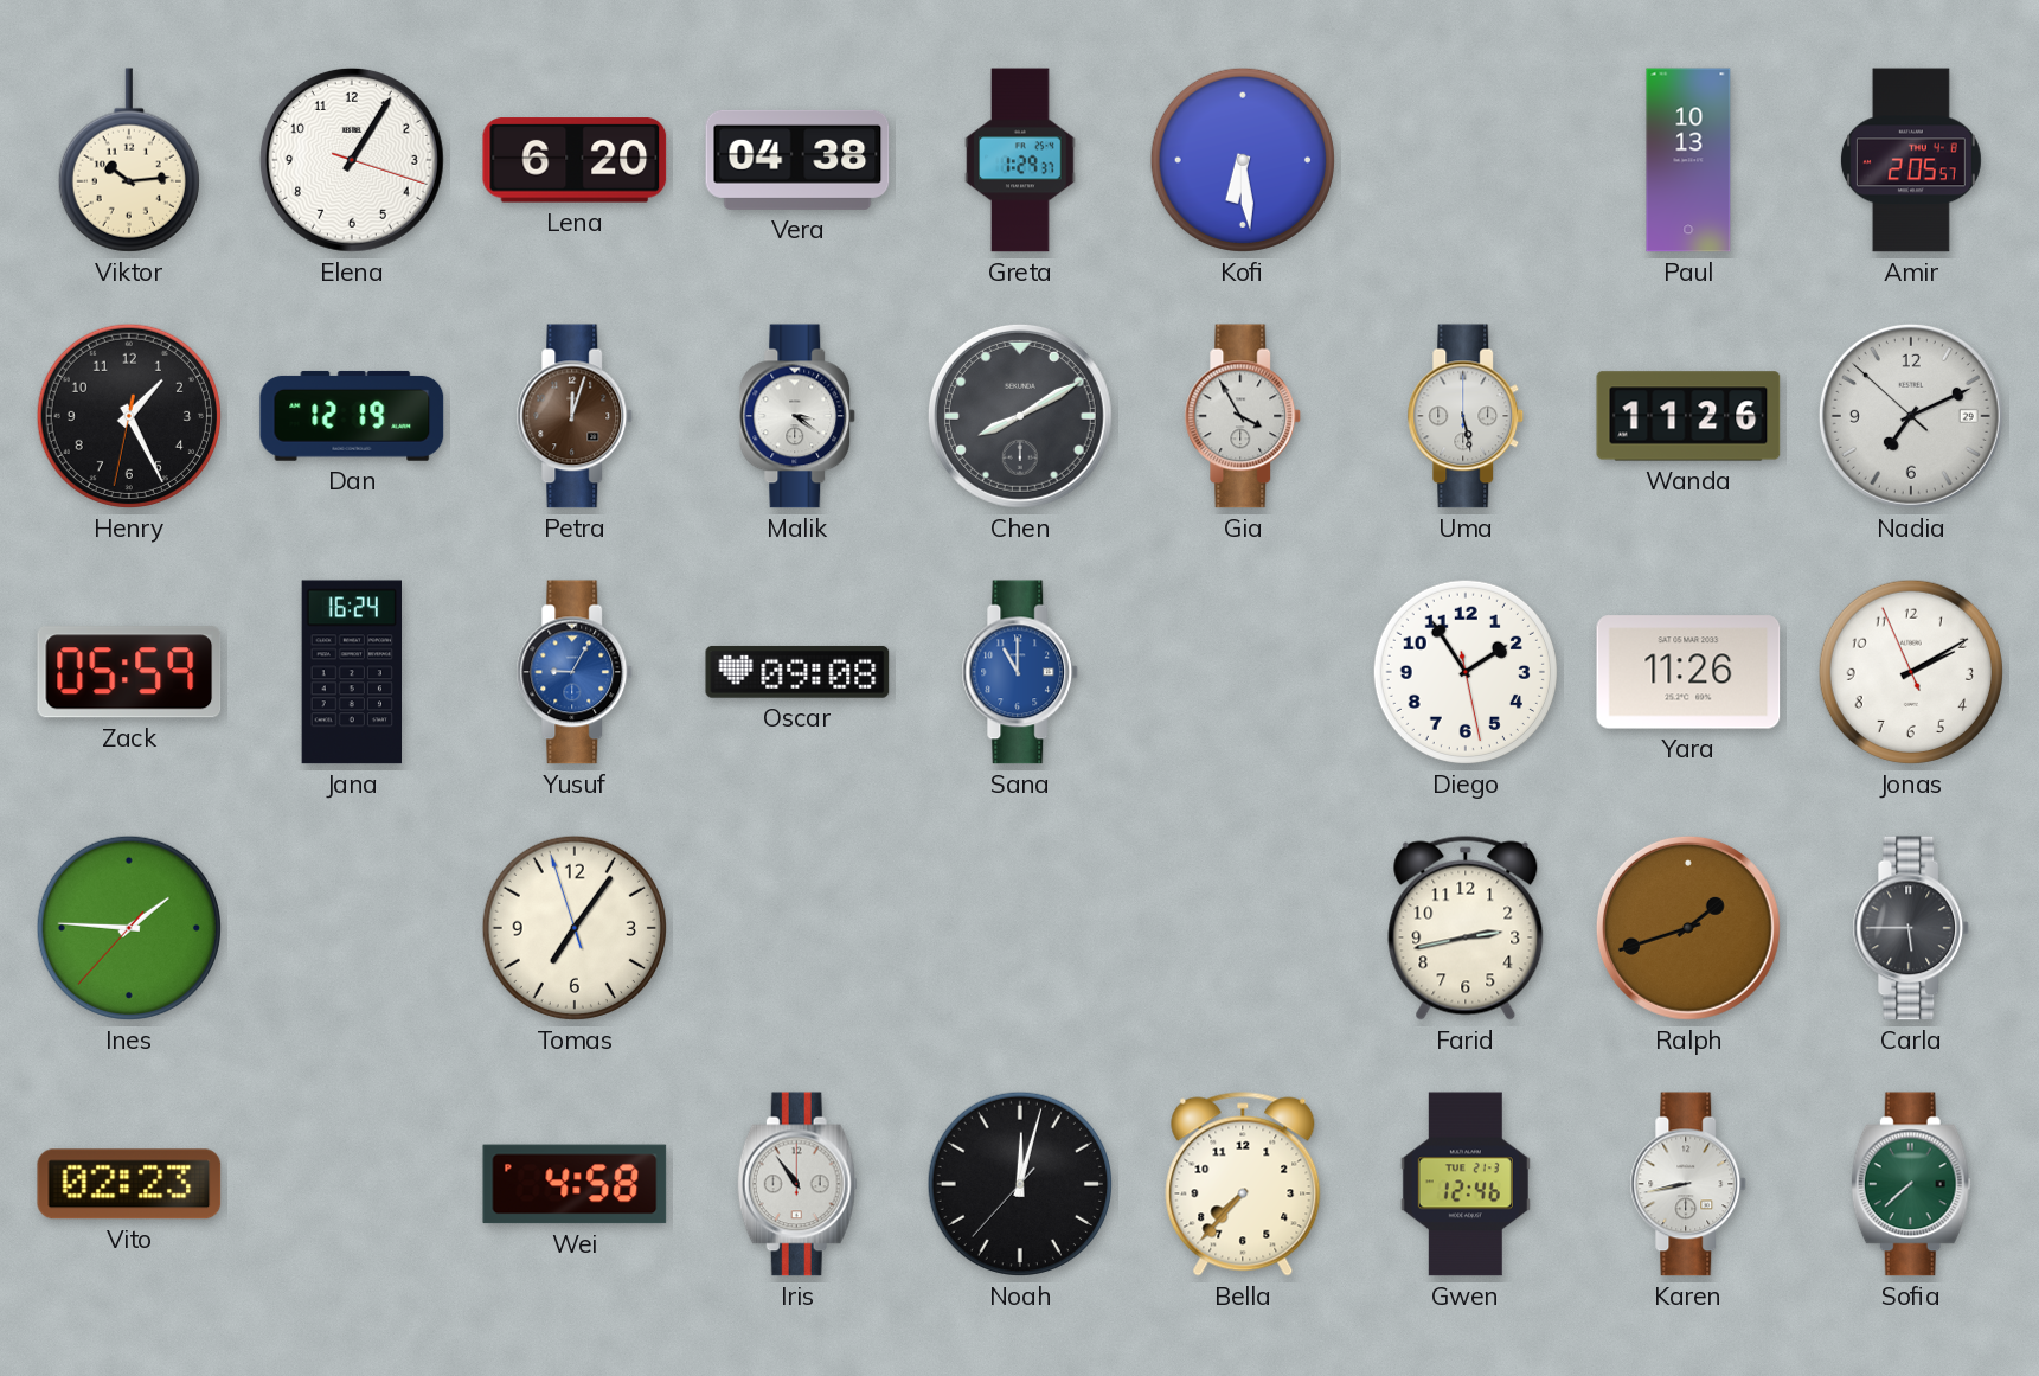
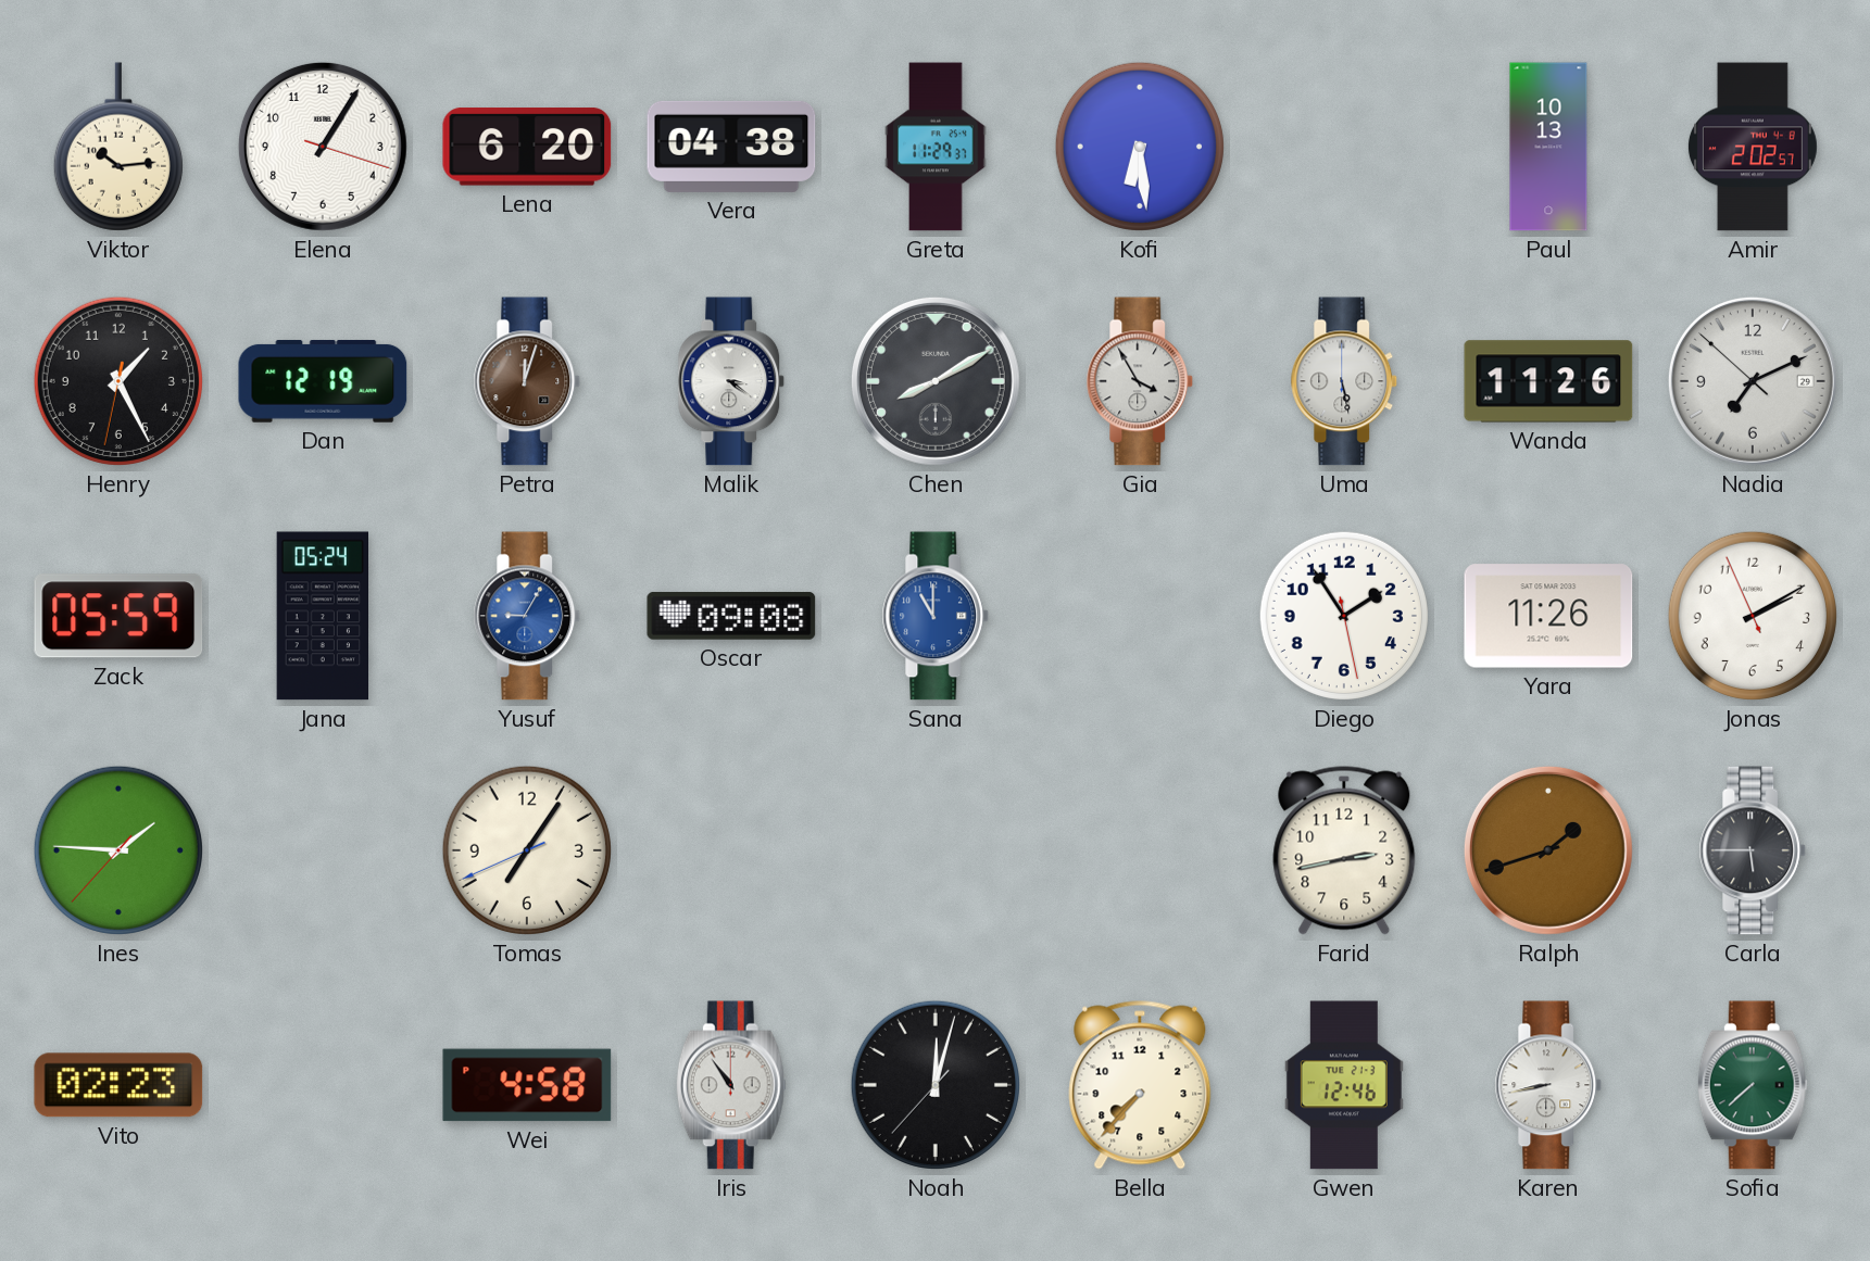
Greta: 1:29 -> 11:29 (936, 147)
Amir: 2:05 -> 2:02 (1753, 147)
Jana: 16:24 -> 05:24 (322, 616)
Tomas: 7:05:57 -> 7:05:41 (527, 850)
